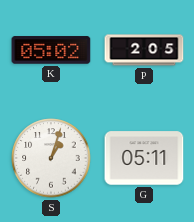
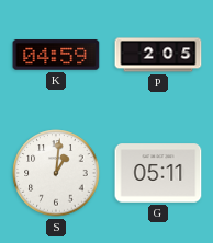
K: 05:02 -> 04:59 (56, 55)
S: 1:03 -> 1:01 (56, 173)
